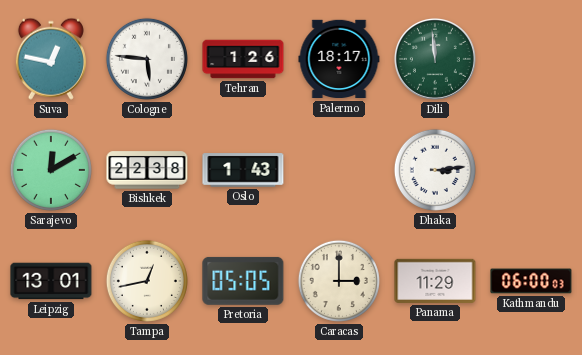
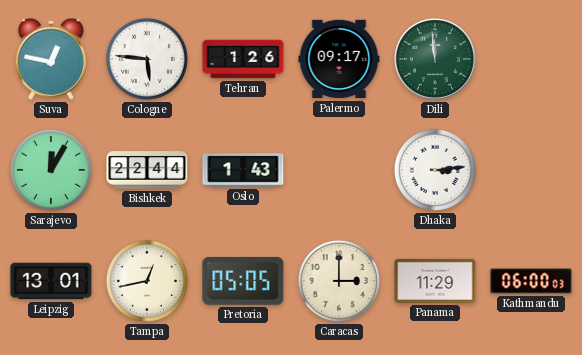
Palermo: 18:17 -> 09:17 (339, 59)
Sarajevo: 12:10 -> 12:05 (51, 170)
Bishkek: 22:38 -> 22:44 (147, 170)
